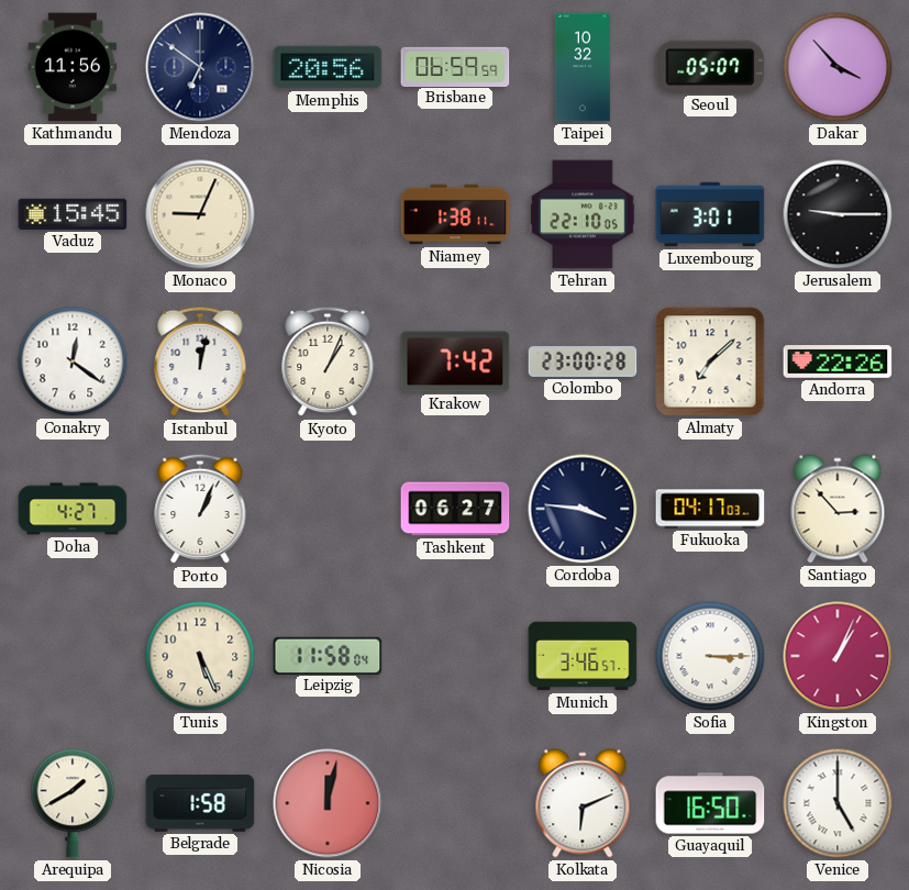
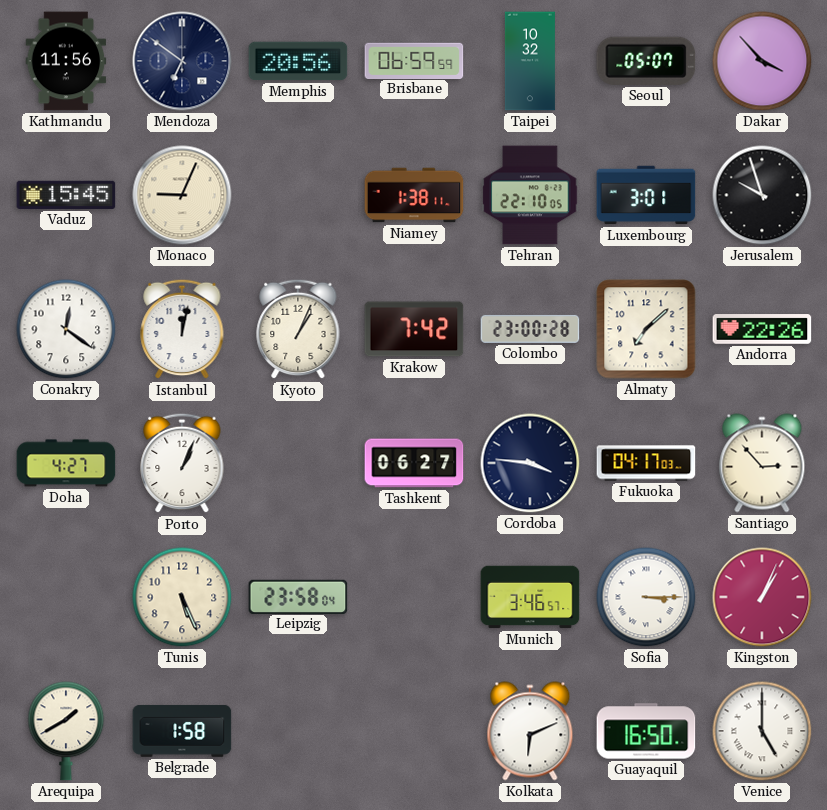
Jerusalem: 9:15 -> 9:57 (762, 195)
Leipzig: 11:58 -> 23:58 (298, 596)
Nicosia: 12:02 -> none (328, 803)
